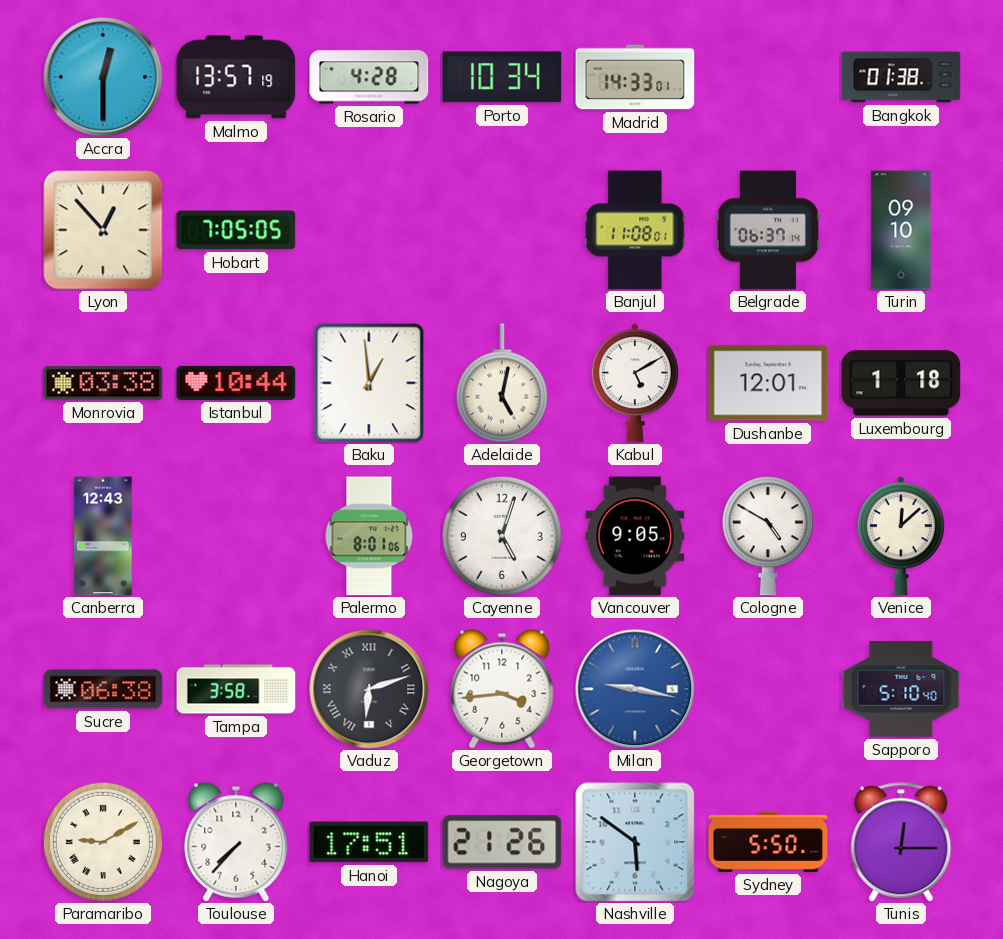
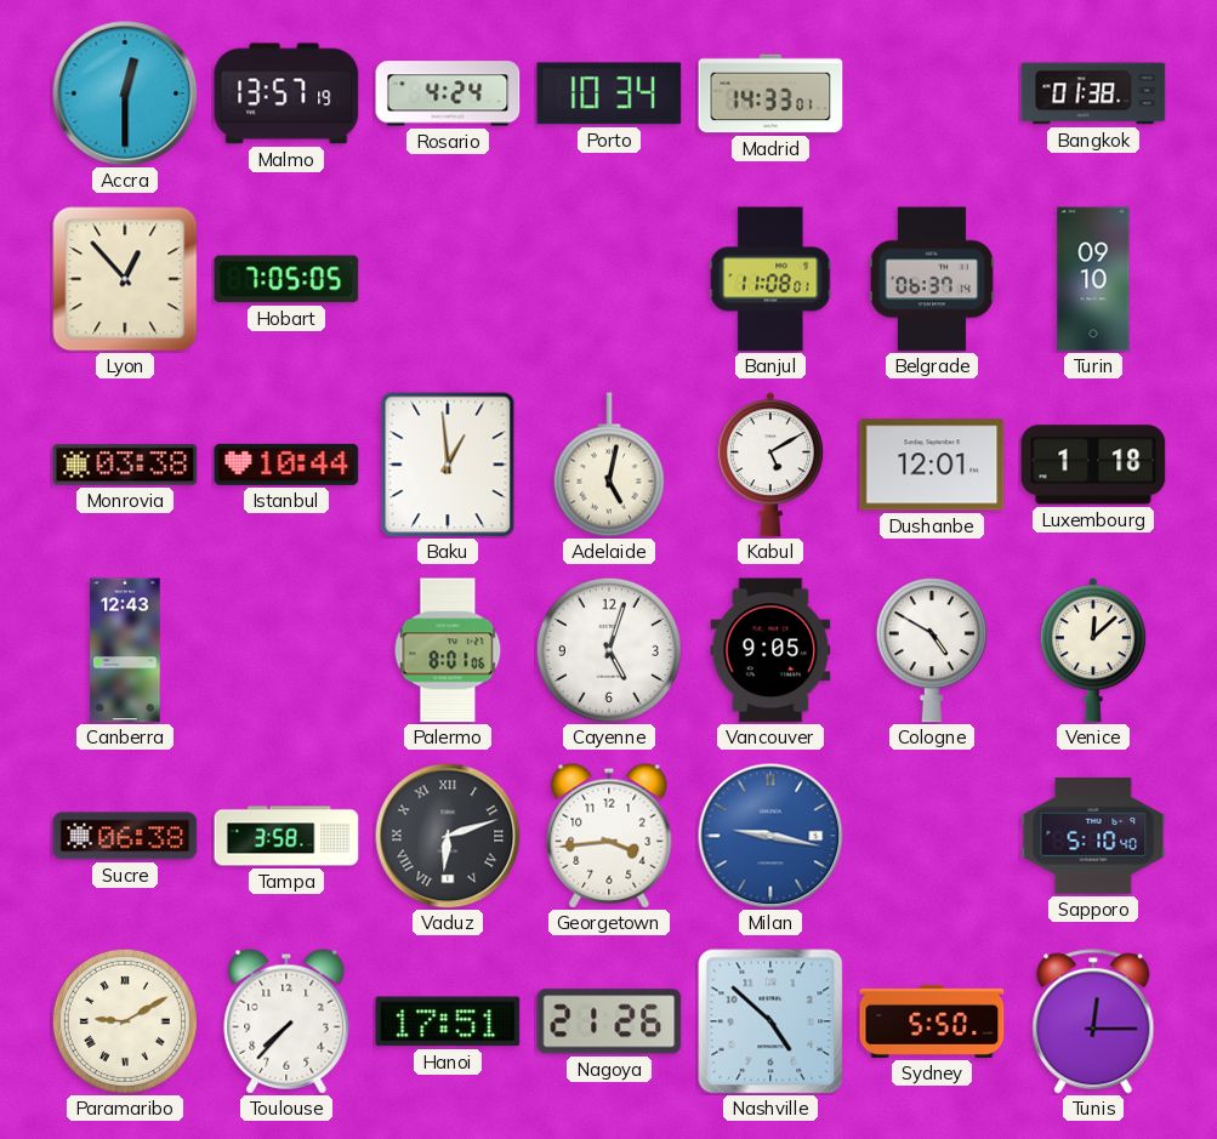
Rosario: 4:28 -> 4:24 (448, 93)
Nashville: 5:51 -> 4:52 (770, 1021)
